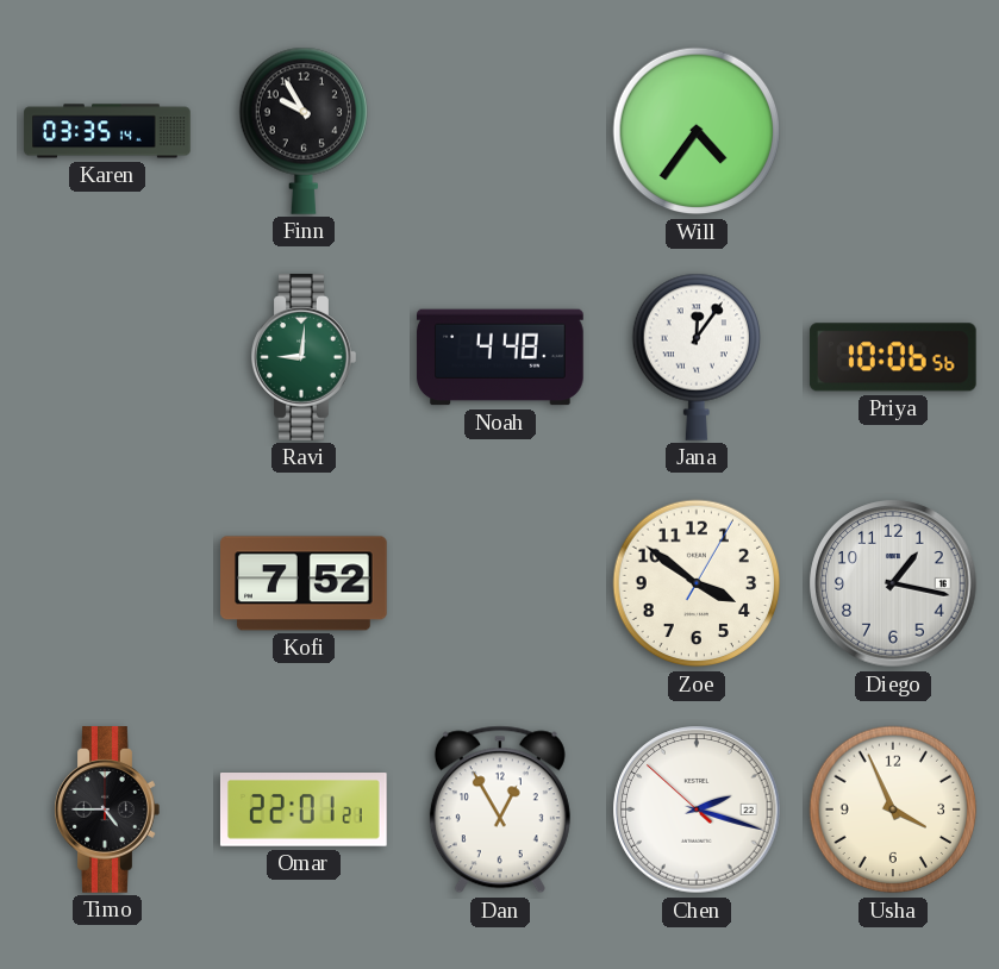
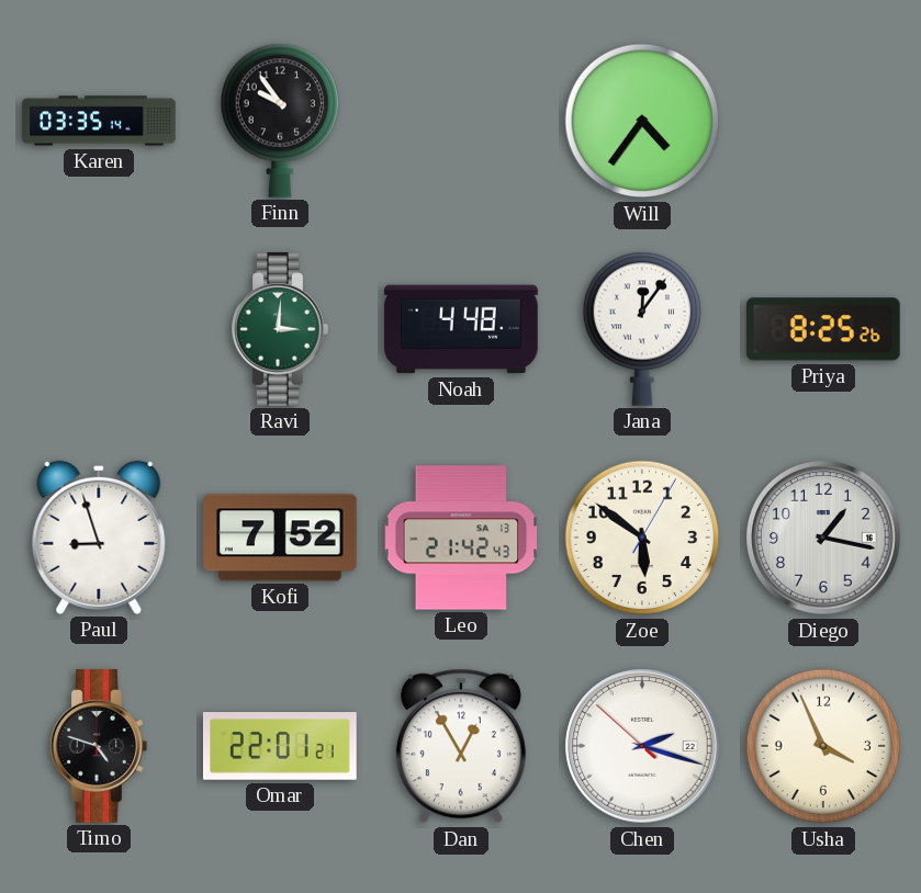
Finn: 9:55 -> 9:54 (279, 121)
Ravi: 9:01 -> 3:01 (280, 330)
Priya: 10:06 -> 8:25 (823, 329)
Paul: none -> 8:57 (99, 538)
Leo: none -> 21:42 (461, 538)
Zoe: 3:51 -> 5:51 (642, 538)
Timo: 4:45 -> 4:48 (99, 747)
